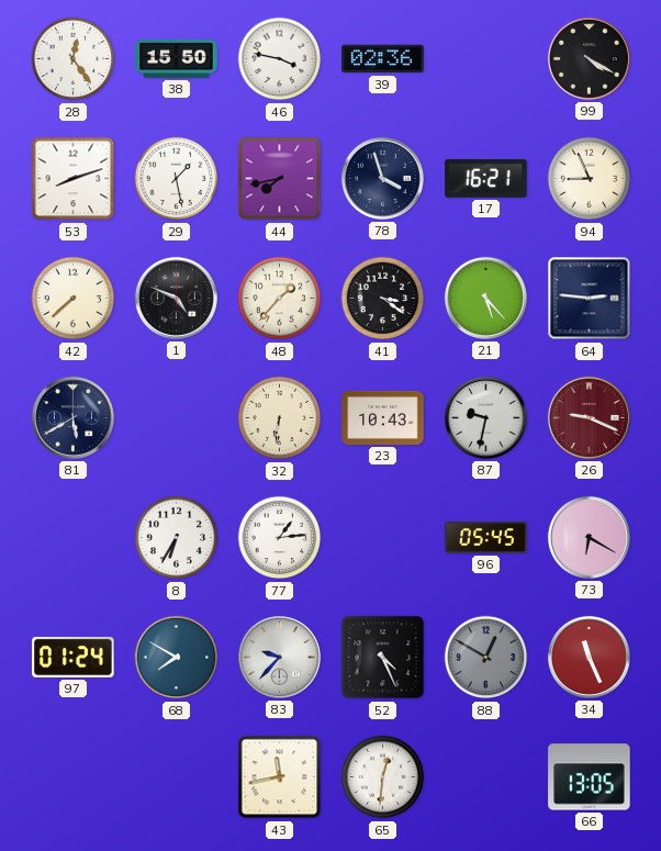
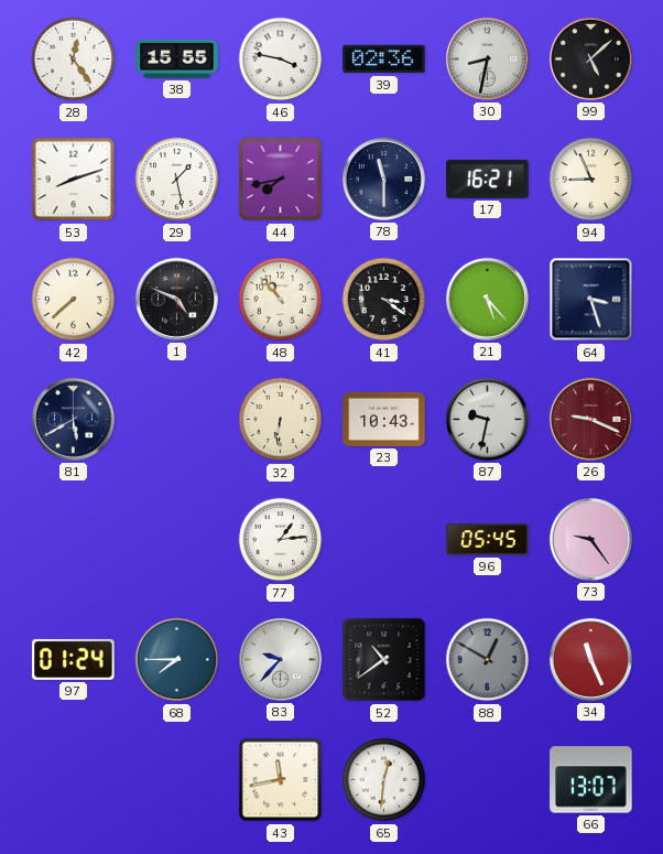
38: 15:50 -> 15:55 (177, 58)
30: none -> 8:32 (487, 58)
99: 4:20 -> 5:08 (590, 58)
78: 3:57 -> 11:30 (383, 179)
48: 1:37 -> 10:53 (281, 300)
64: 2:46 -> 3:27 (591, 300)
8: 6:35 -> none (177, 538)
73: 6:20 -> 9:24 (590, 539)
68: 7:50 -> 7:45 (177, 660)
52: 4:26 -> 10:39 (384, 660)
66: 13:05 -> 13:07 (591, 780)
